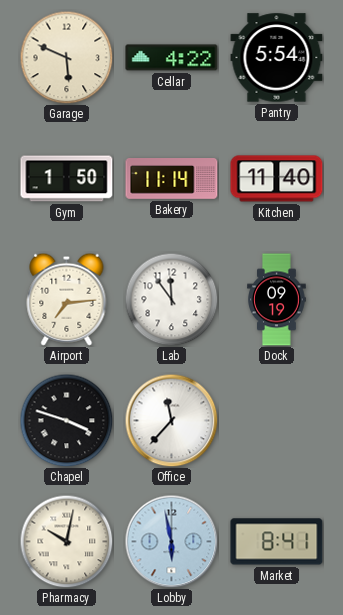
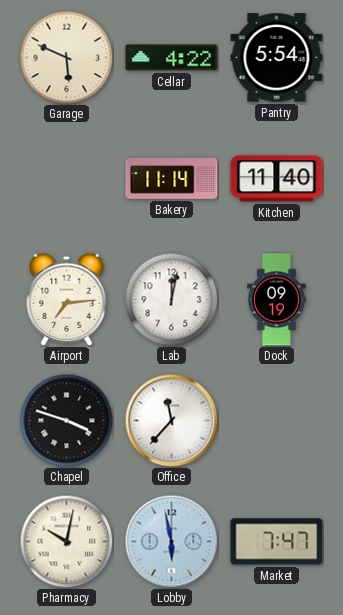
Gym: 1:50 -> none (67, 179)
Lab: 11:54 -> 12:02 (171, 299)
Market: 8:41 -> 7:47 (277, 542)
